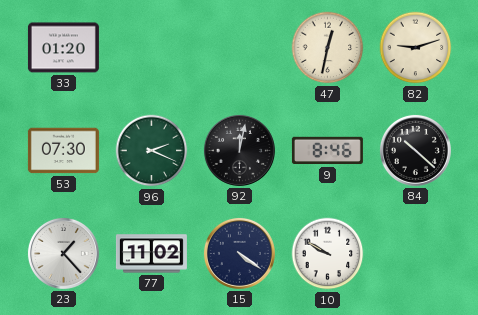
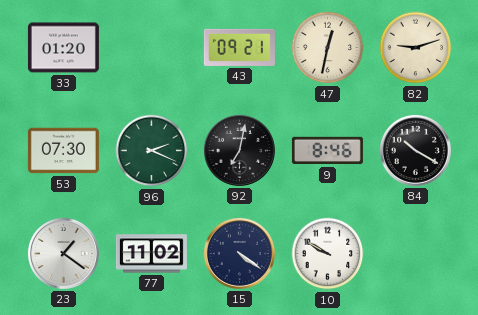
43: none -> 09:21 (239, 47)
92: 12:02 -> 7:02 (239, 150)
84: 10:22 -> 10:20 (415, 150)
23: 1:23 -> 1:21 (63, 253)
